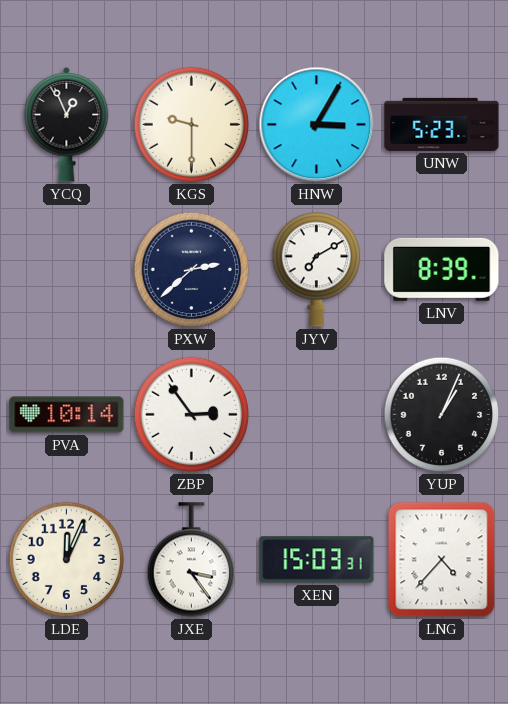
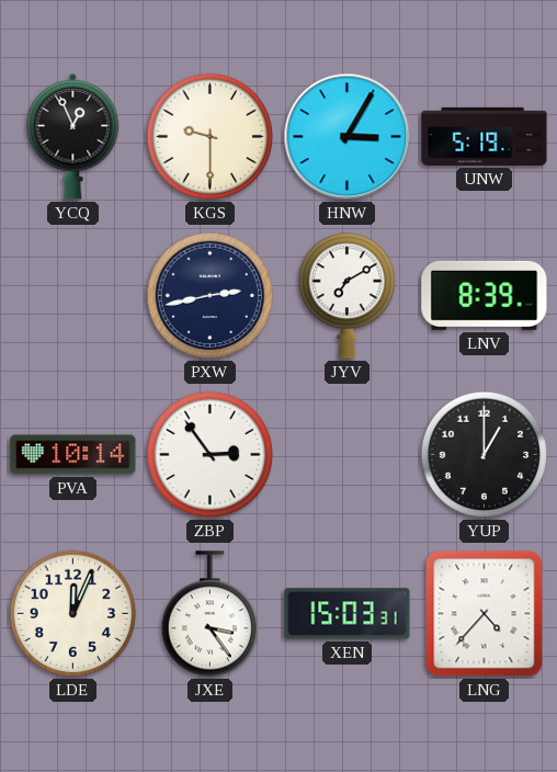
UNW: 5:23 -> 5:19 (485, 136)
PXW: 2:38 -> 2:43 (211, 296)
YUP: 1:04 -> 1:00 (485, 455)
